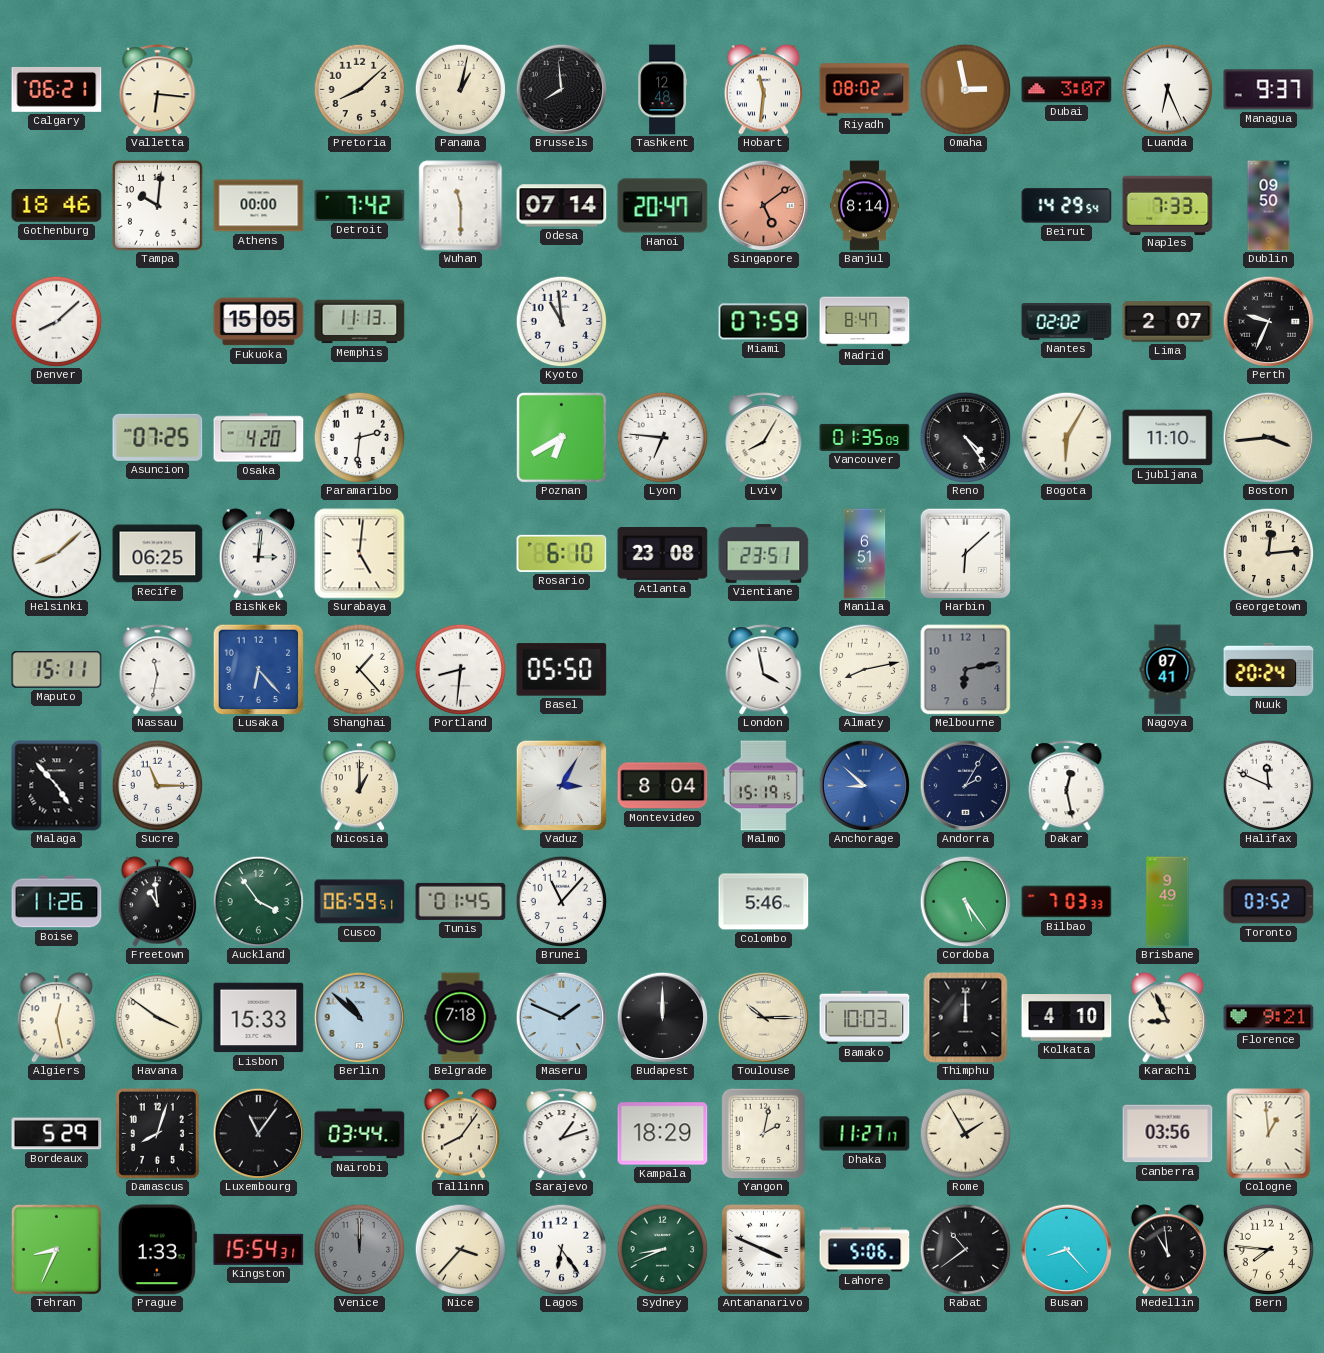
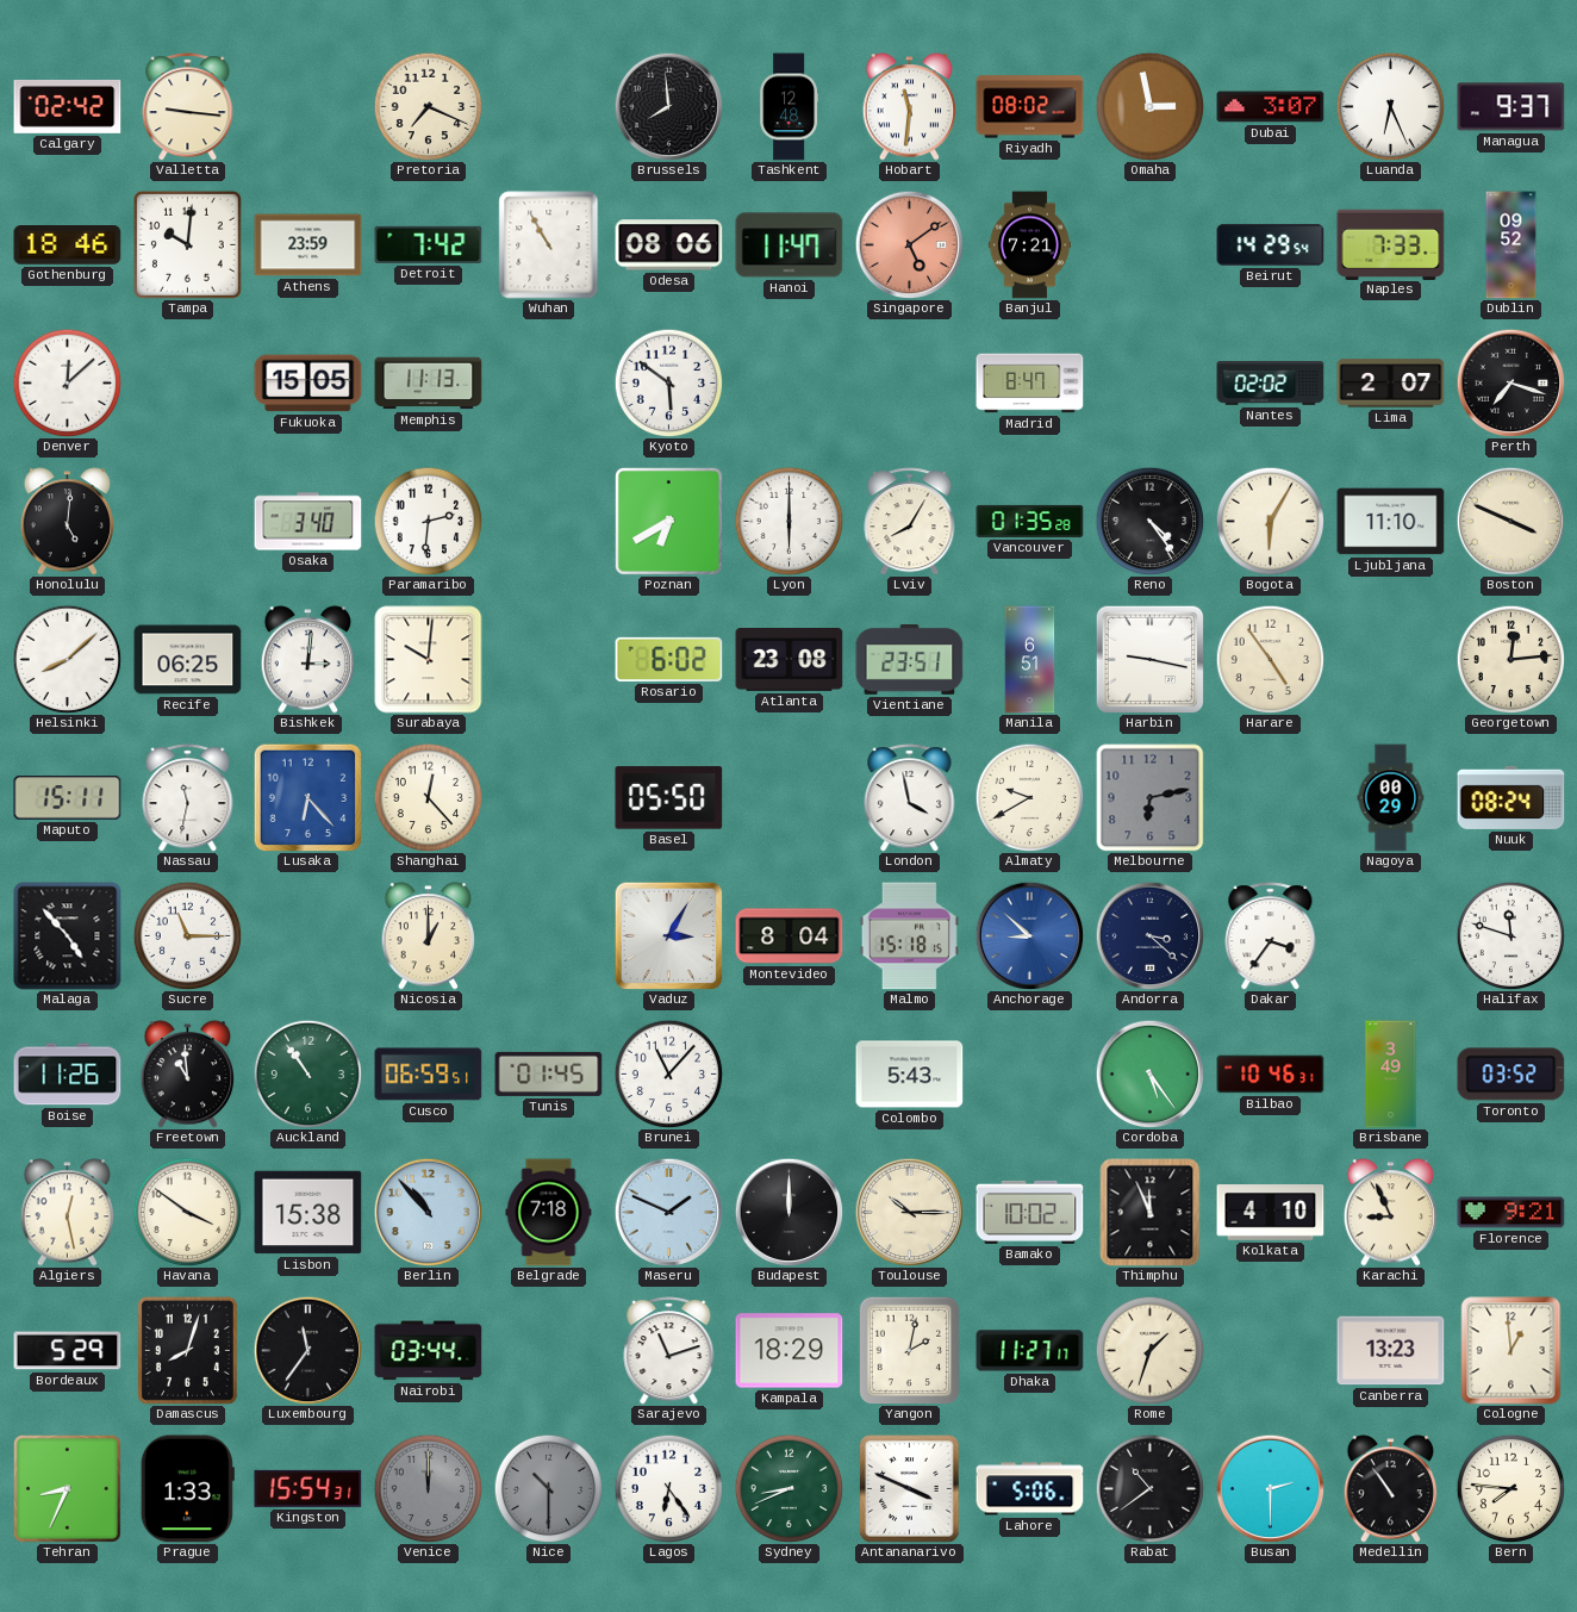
Calgary: 06:21 -> 02:42 (68, 106)
Valletta: 6:16 -> 9:16 (188, 107)
Pretoria: 8:08 -> 7:19 (428, 106)
Panama: 1:02 -> none (460, 89)
Athens: 00:00 -> 23:59 (308, 245)
Wuhan: 11:30 -> 10:55 (549, 245)
Odesa: 07:14 -> 08:06 (669, 245)
Hanoi: 20:47 -> 11:47 (790, 245)
Banjul: 8:14 -> 7:21 (1029, 245)
Dublin: 09:50 -> 09:52 (1511, 245)
Denver: 8:08 -> 12:08 (67, 382)
Kyoto: 10:59 -> 5:51 (668, 382)
Miami: 07:59 -> none (764, 322)
Perth: 9:34 -> 7:18 (1510, 382)
Honolulu: none -> 5:01 (68, 522)
Asuncion: 07:25 -> none (158, 437)
Osaka: 4:20 -> 3:40 (308, 522)
Lyon: 6:46 -> 6:00 (789, 521)
Vancouver: 01:35:09 -> 01:35:28 (1030, 521)
Boston: 3:44 -> 3:49 (1510, 521)
Surabaya: 5:01 -> 10:01 (429, 660)
Rosario: 6:10 -> 6:02 (669, 659)
Harbin: 6:08 -> 9:17 (1149, 659)
Harare: none -> 4:54 (1270, 659)
Shanghai: 1:23 -> 12:23 (428, 797)
Portland: 8:31 -> none (460, 669)
Almaty: 8:13 -> 9:40 (1029, 797)
Nagoya: 07:41 -> 00:29 (1391, 798)
Nuuk: 20:24 -> 08:24 (1511, 797)
Malmo: 15:19 -> 15:18 (909, 936)
Andorra: 2:05 -> 3:22 (1149, 935)
Dakar: 12:28 -> 3:36 (1271, 936)
Halifax: 11:49 -> 11:48 (1510, 935)
Auckland: 3:54 -> 10:54 (307, 1073)
Colombo: 5:46 -> 5:43 (910, 1075)
Bilbao: 7:03 -> 10:46 (1271, 1075)
Brisbane: 9:49 -> 3:49 (1391, 1075)
Lisbon: 15:33 -> 15:38 (308, 1213)
Berlin: 10:52 -> 10:53 (428, 1212)
Bamako: 10:03 -> 10:02 (1030, 1212)
Thimphu: 12:00 -> 11:56 (1151, 1213)
Luxembourg: 11:06 -> 11:36 (307, 1350)
Tallinn: 8:06 -> none (461, 1134)
Sarajevo: 1:12 -> 11:12 (669, 1351)
Rome: 1:55 -> 1:33 (1149, 1350)
Canberra: 03:56 -> 13:23 (1391, 1351)
Nice: 3:37 -> 10:30 (548, 1488)
Nice dial: cream -> grey (548, 1488)
Busan: 8:23 -> 2:30 (1270, 1488)
Medellin: 10:59 -> 10:54 (1391, 1489)
